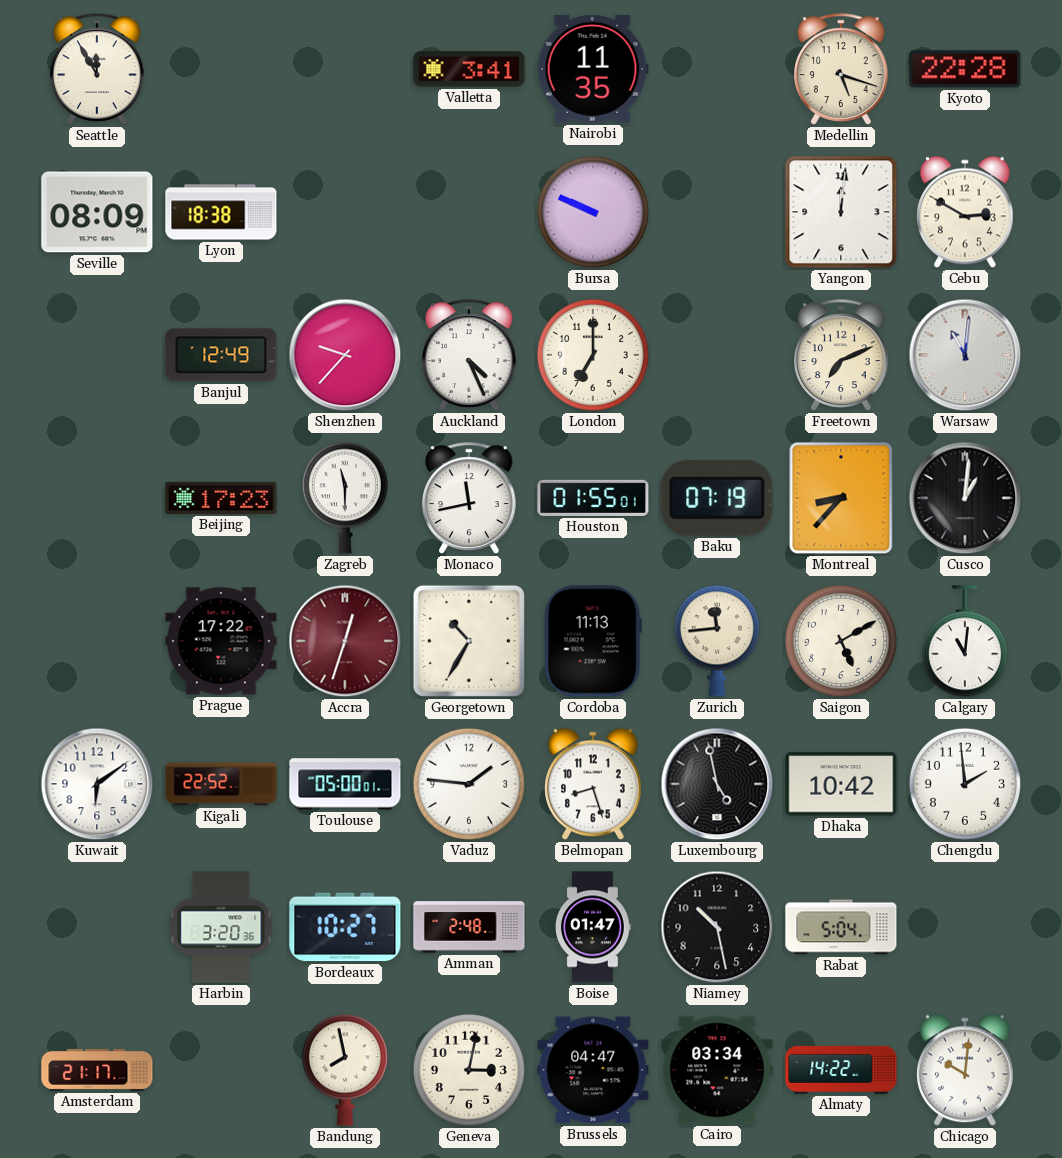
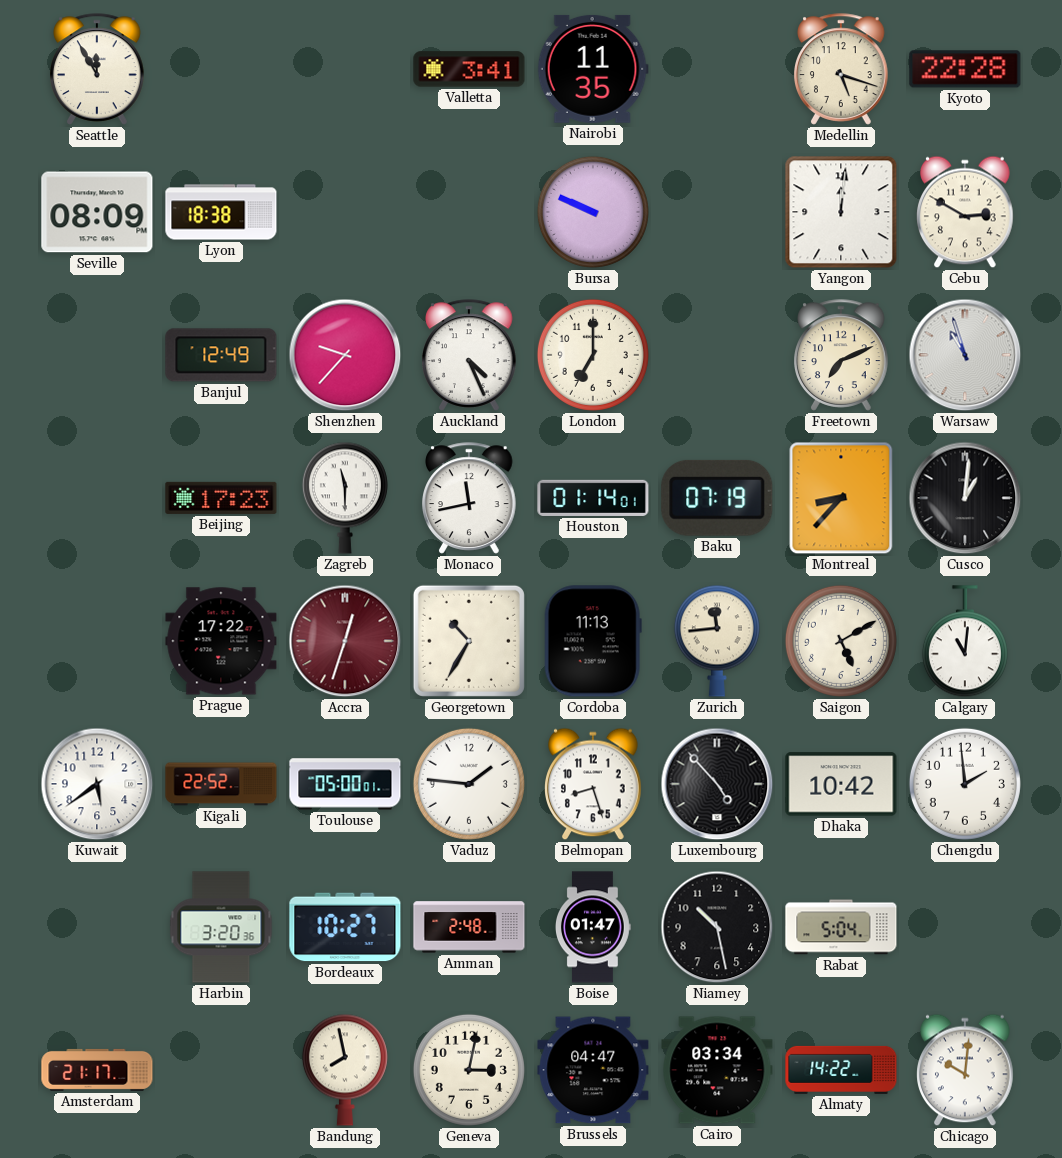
Warsaw: 11:01 -> 10:57 (965, 355)
Houston: 01:55 -> 01:14 (593, 498)
Kuwait: 6:09 -> 5:39 (97, 784)
Luxembourg: 4:58 -> 4:53 (717, 784)
